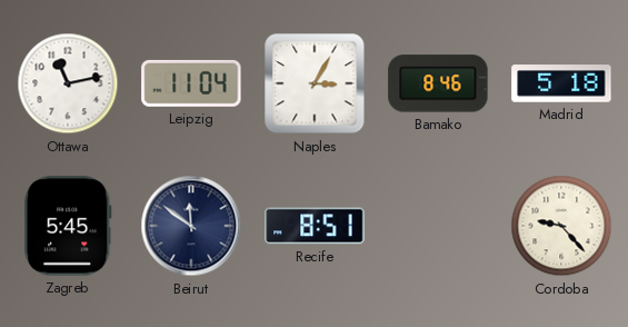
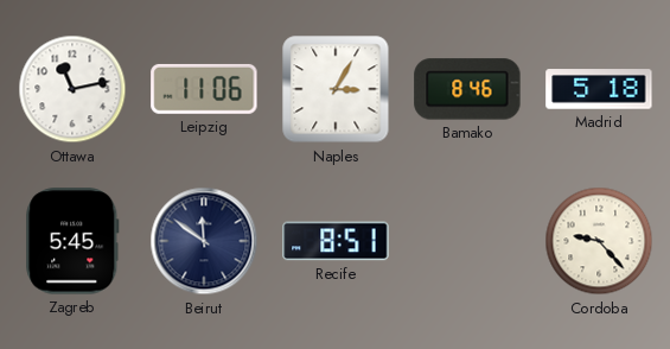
Leipzig: 11:04 -> 11:06 (204, 89)
